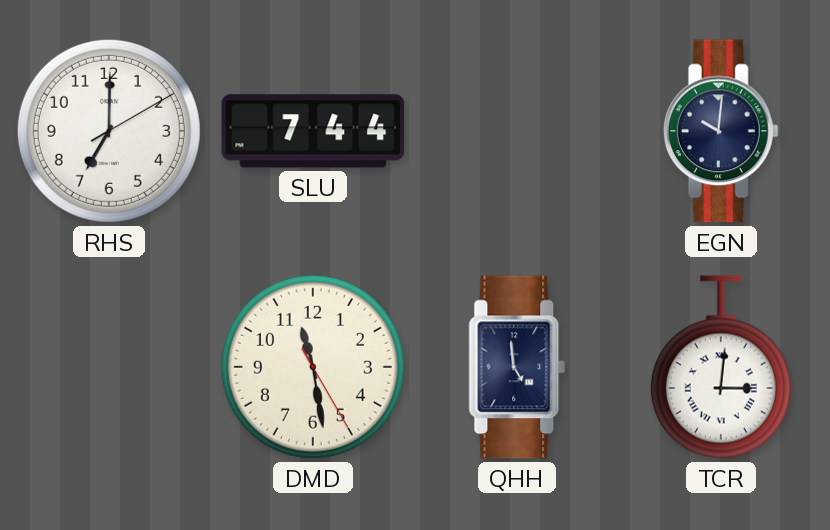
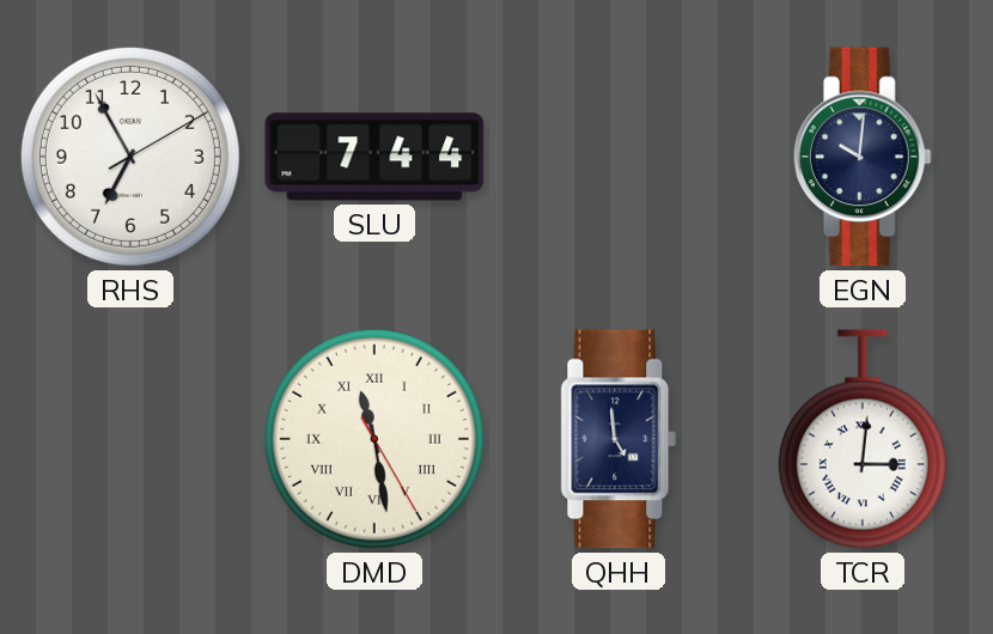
RHS: 7:00 -> 6:55 (130, 157)
DMD numerals: Arabic -> Roman (374, 439)
